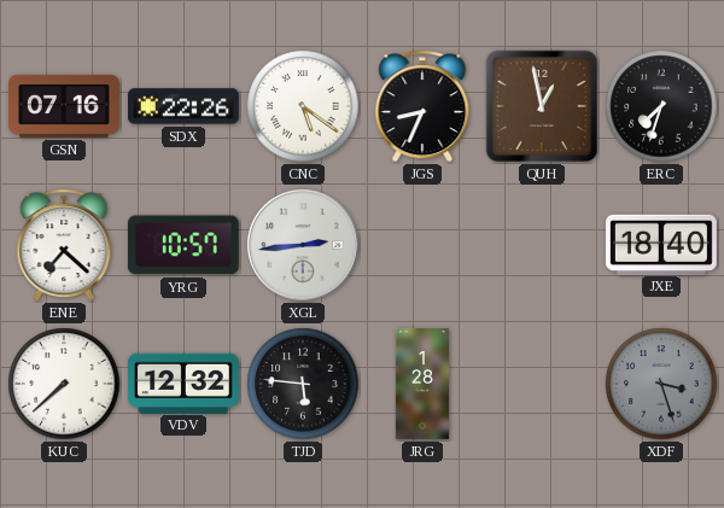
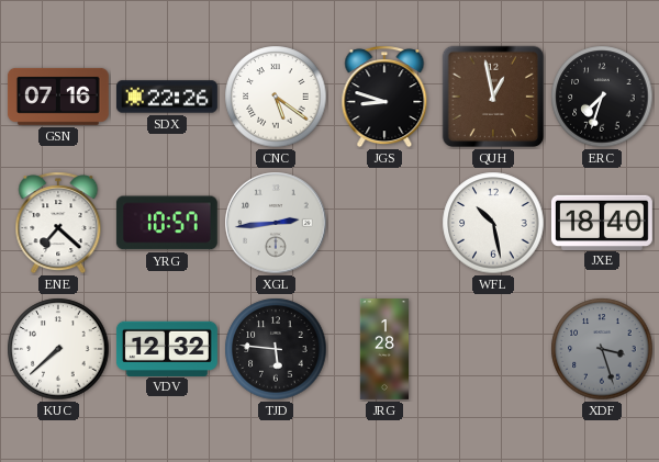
JGS: 8:34 -> 8:48 (384, 97)
WFL: none -> 10:28 (493, 223)
